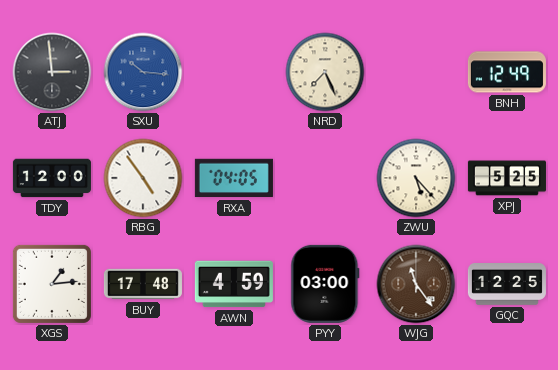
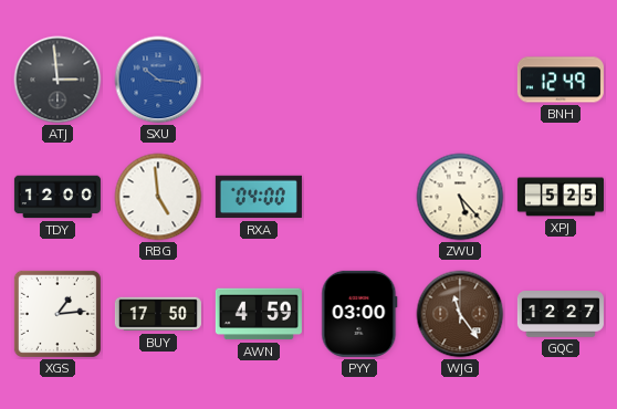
NRD: 7:26 -> none (325, 72)
RBG: 4:54 -> 4:59 (158, 197)
RXA: 04:05 -> 04:00 (259, 197)
BUY: 17:48 -> 17:50 (158, 314)
GQC: 12:25 -> 12:27 (561, 315)
